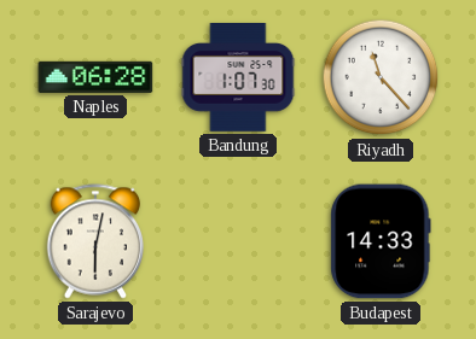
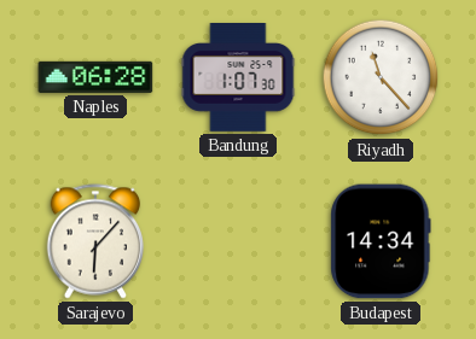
Sarajevo: 6:02 -> 6:07 (95, 241)
Budapest: 14:33 -> 14:34 (381, 241)
